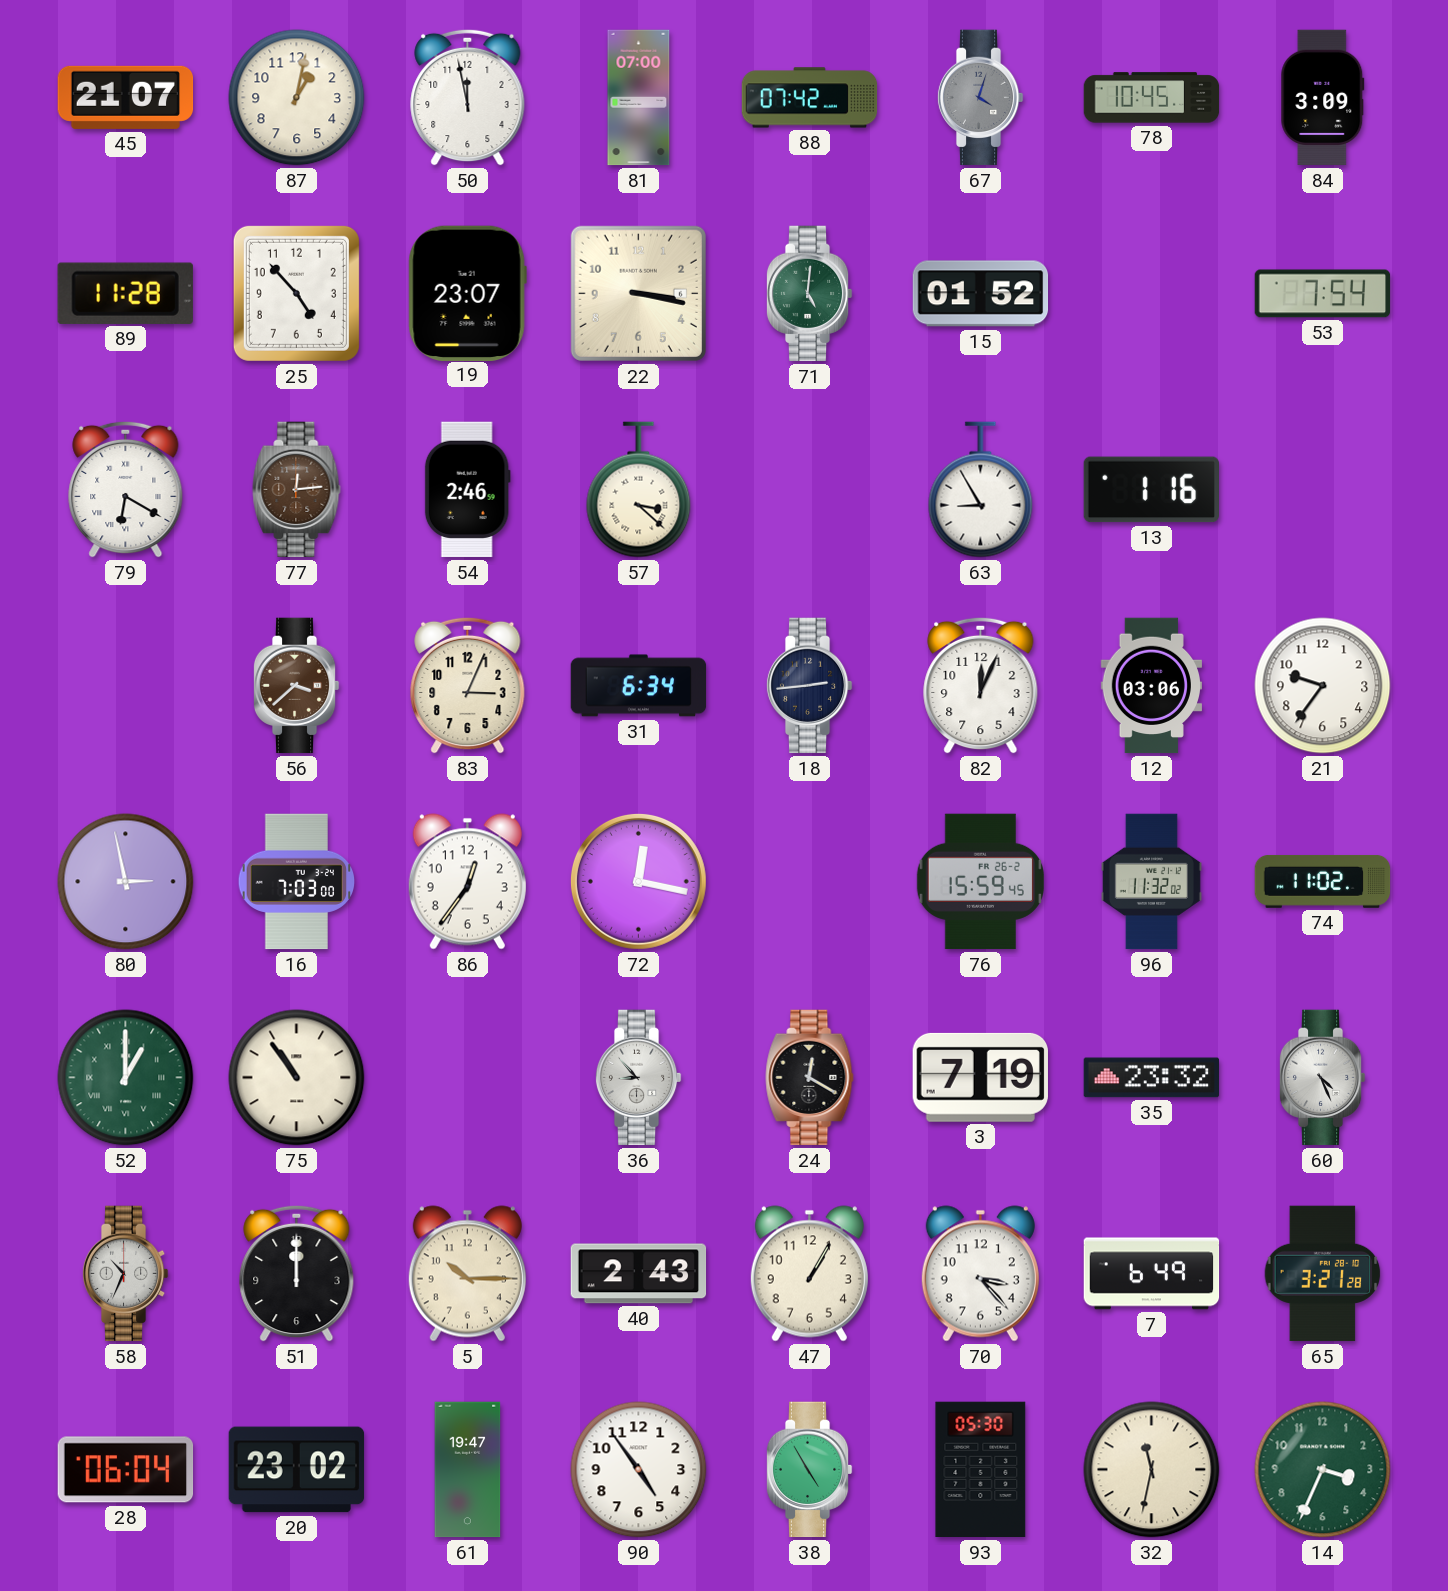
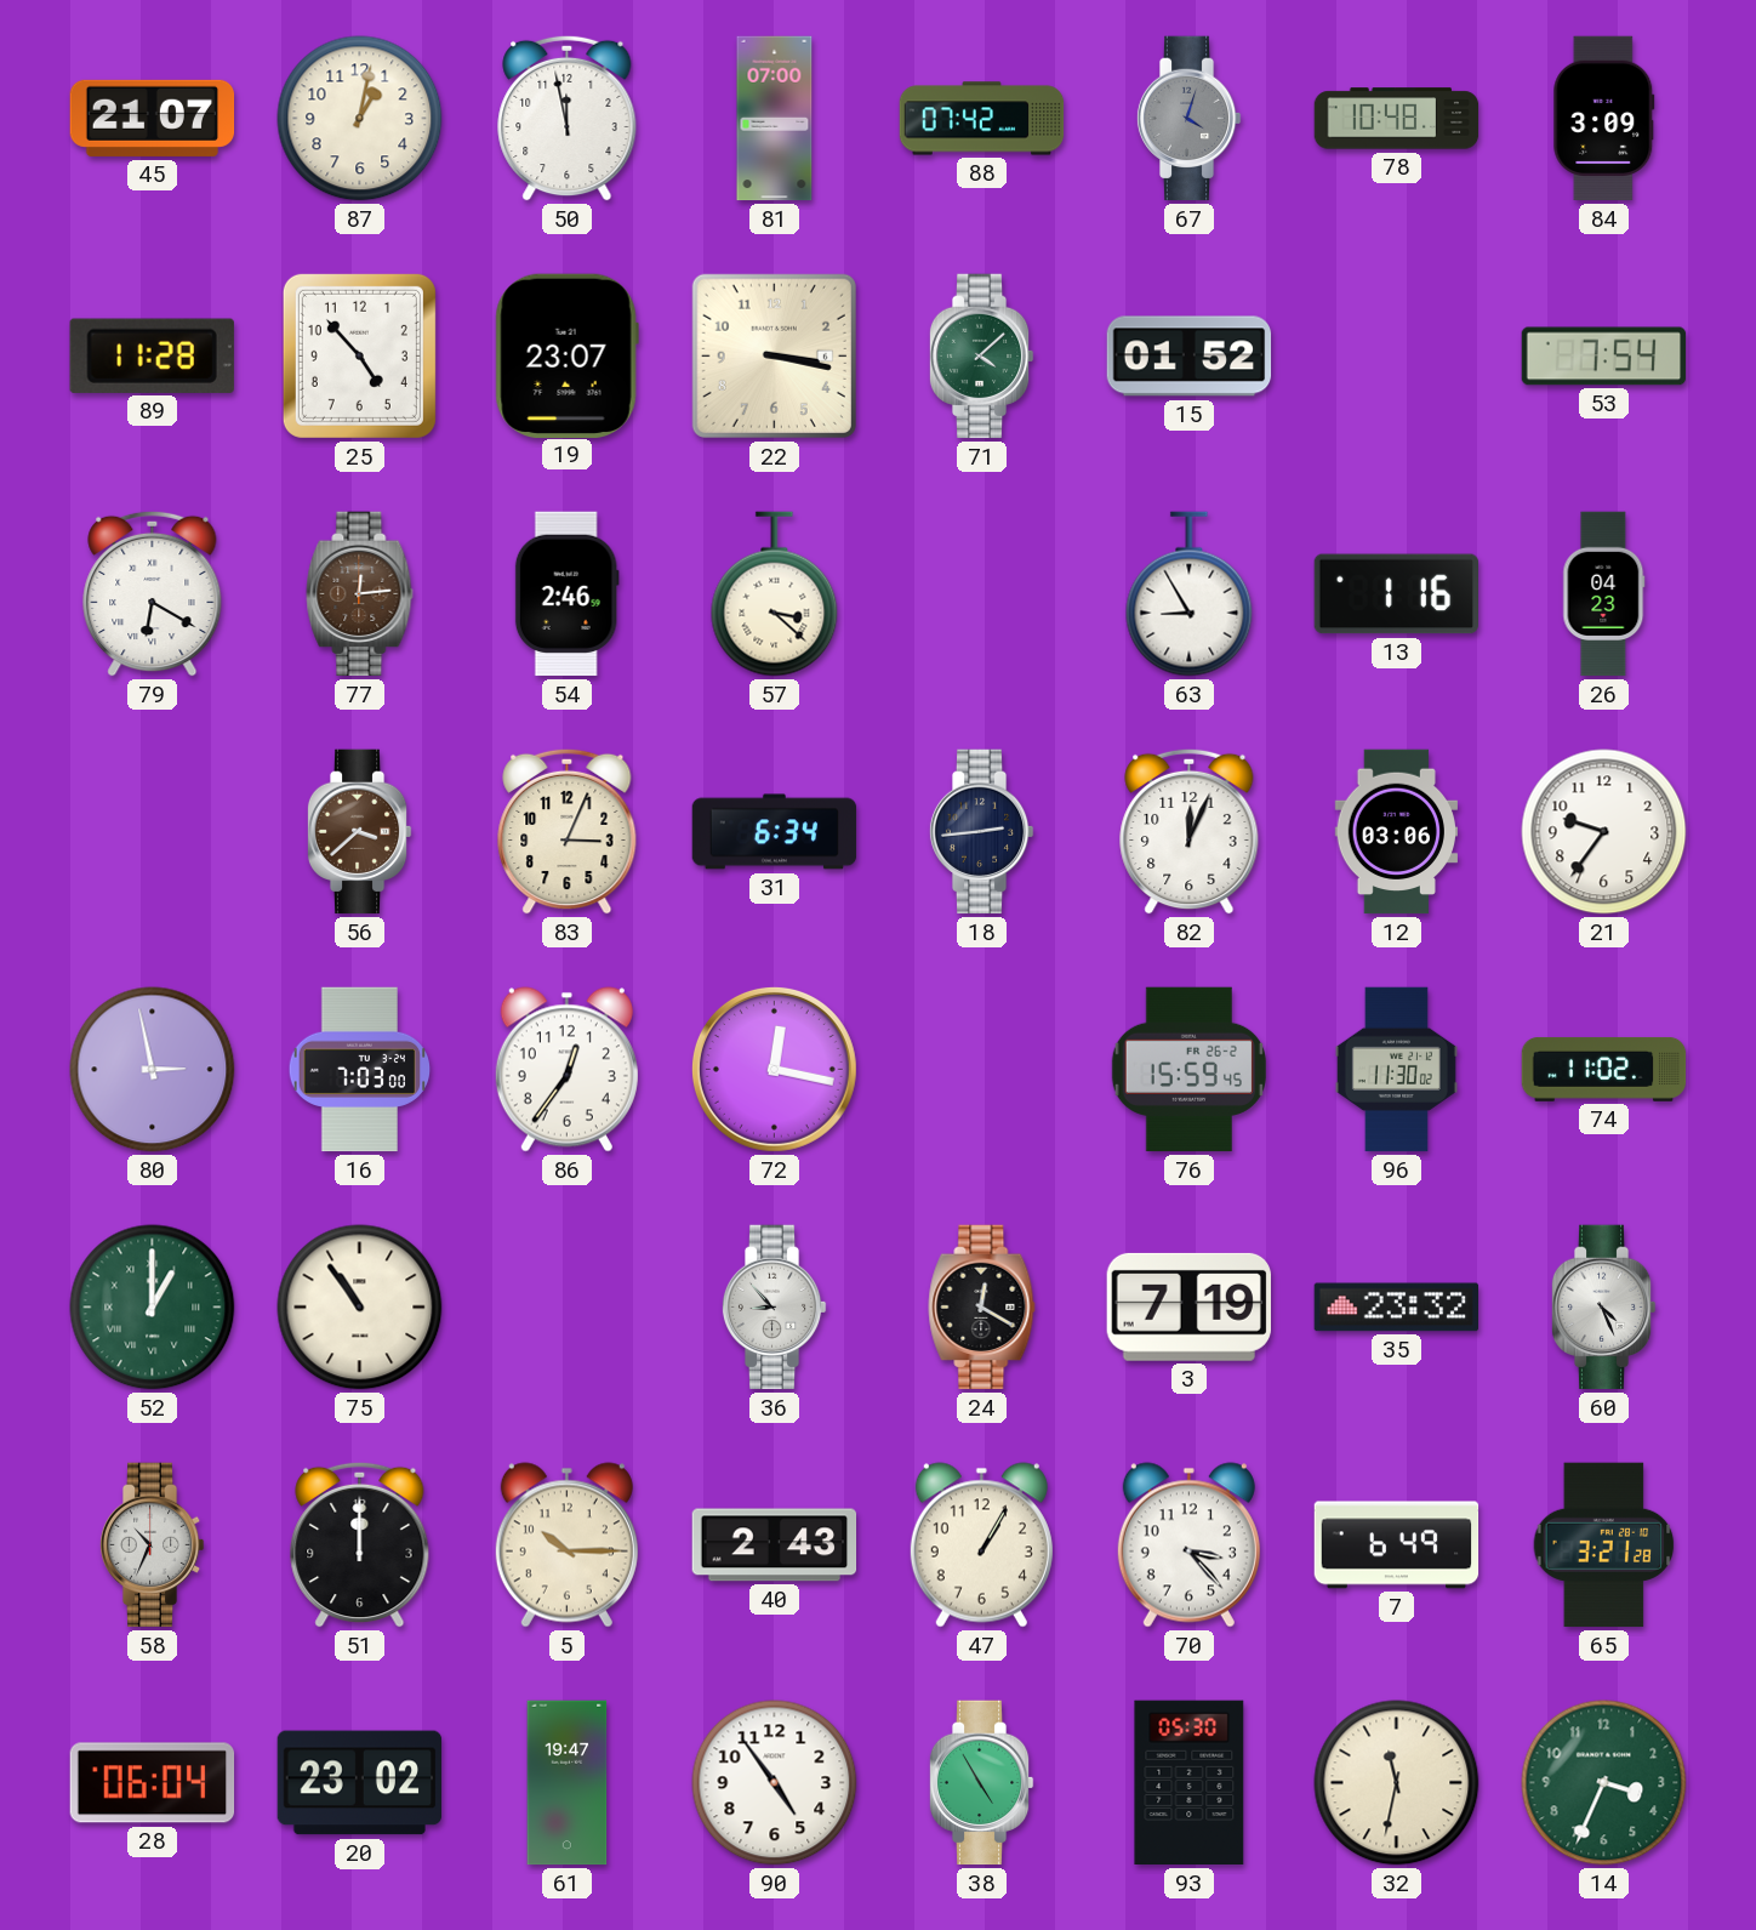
78: 10:45 -> 10:48 (1397, 119)
71: 5:01 -> 4:08 (981, 357)
26: none -> 04:23 (1604, 594)
96: 11:32 -> 11:30 (1396, 1070)
